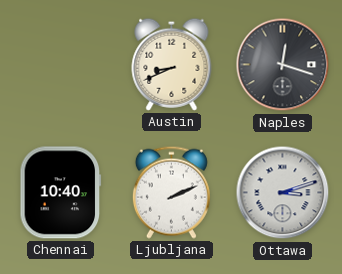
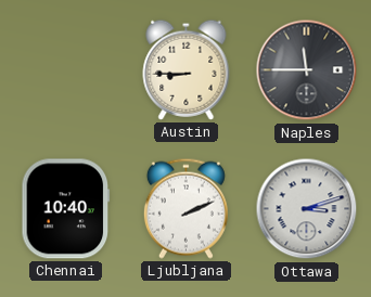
Austin: 8:41 -> 8:45 (187, 69)
Naples: 12:18 -> 11:45 (307, 70)
